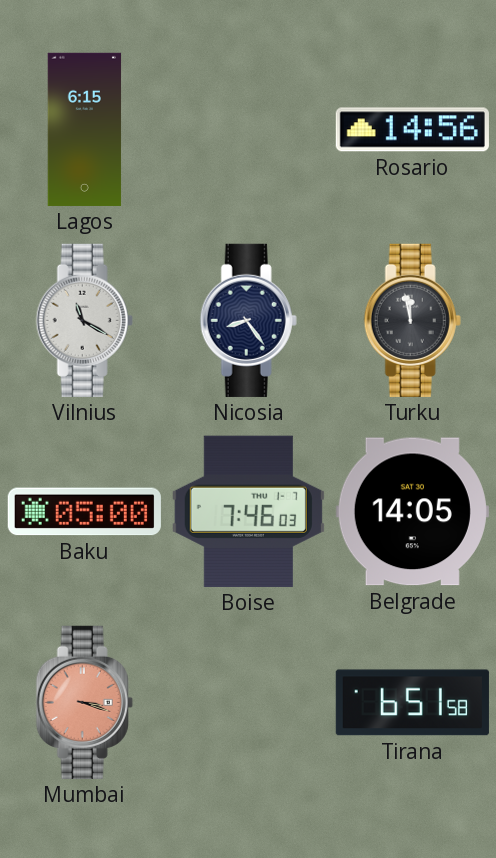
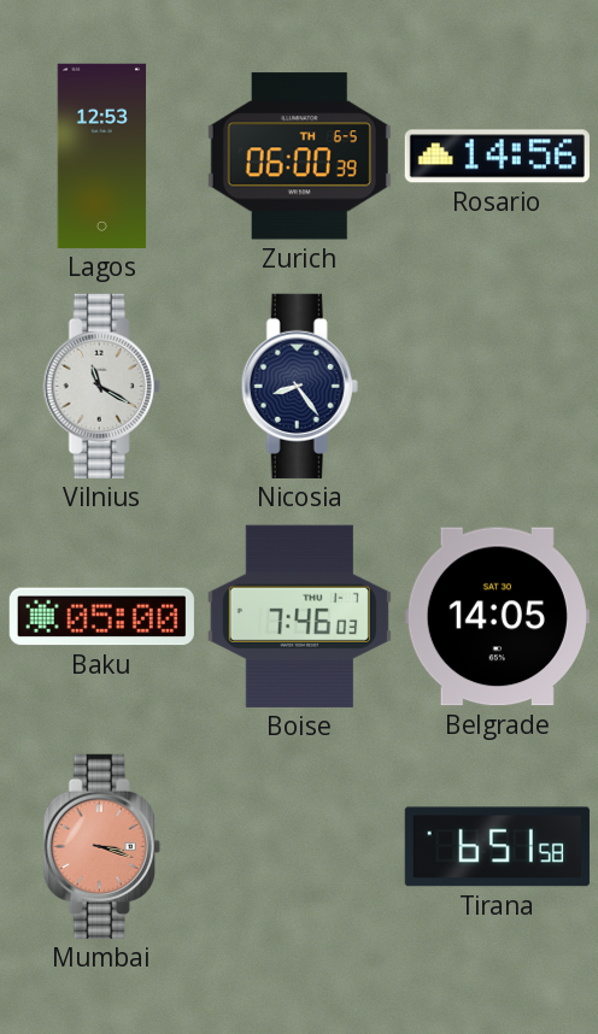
Lagos: 6:15 -> 12:53 (102, 155)
Zurich: none -> 06:00 (299, 157)
Turku: 11:58 -> none (412, 320)
